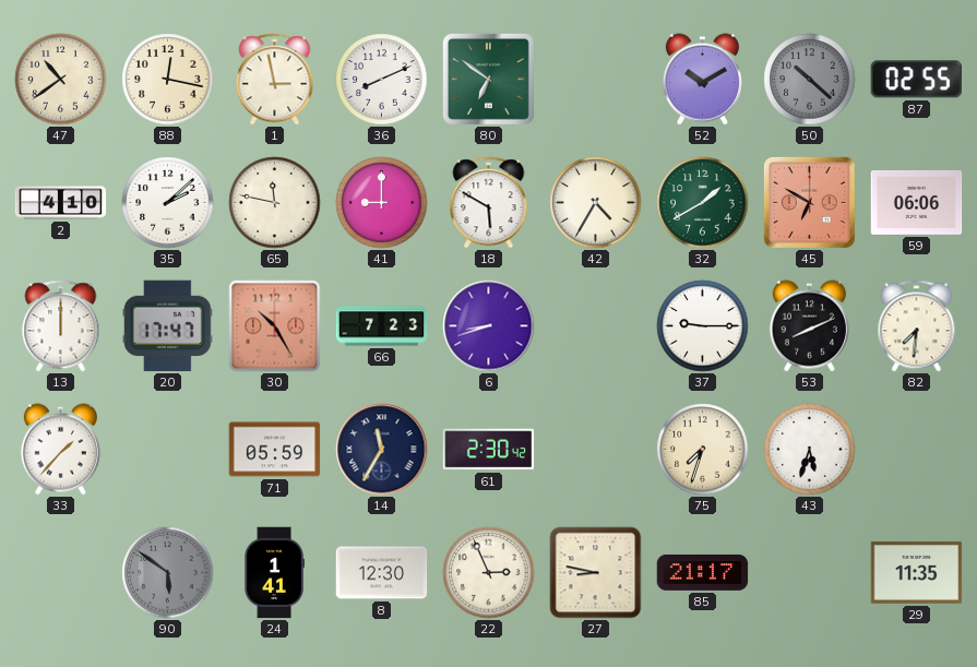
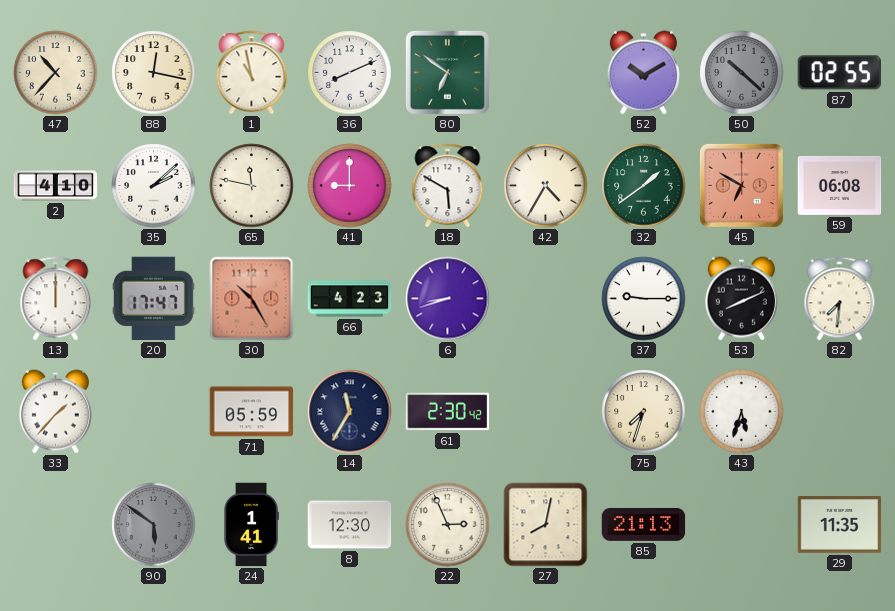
47: 10:39 -> 10:37 (56, 73)
1: 2:58 -> 10:58 (252, 73)
32: 1:40 -> 1:39 (644, 186)
59: 06:06 -> 06:08 (840, 185)
66: 7:23 -> 4:23 (350, 299)
27: 8:47 -> 8:02 (546, 525)
85: 21:17 -> 21:13 (644, 524)
